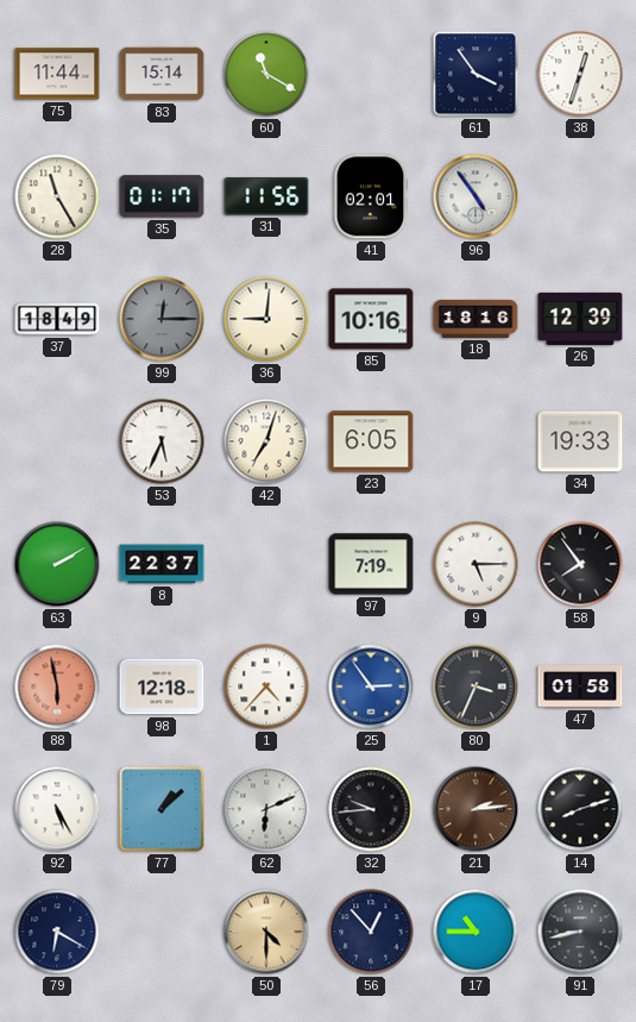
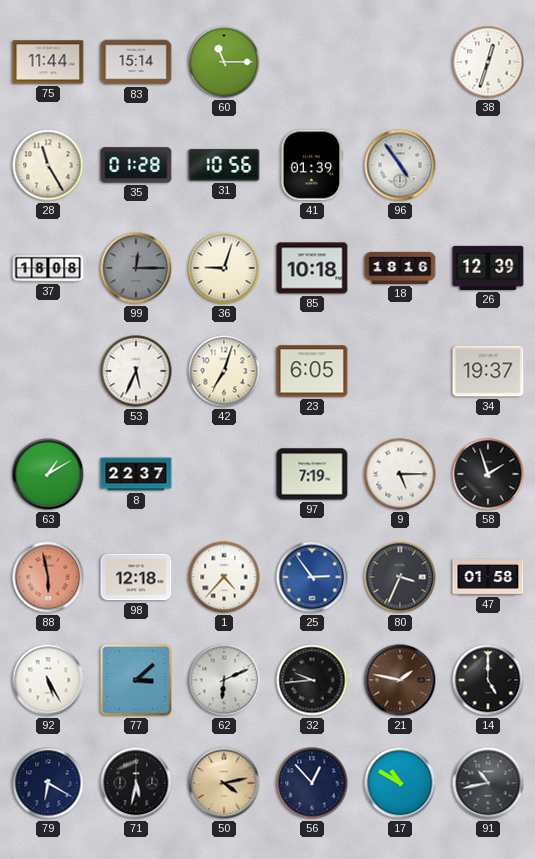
60: 11:20 -> 11:15 (224, 62)
61: 3:54 -> none (476, 74)
35: 01:17 -> 01:28 (136, 165)
31: 11:56 -> 10:56 (224, 165)
41: 02:01 -> 01:39 (312, 165)
37: 18:49 -> 18:08 (48, 268)
36: 9:01 -> 9:03 (224, 268)
85: 10:16 -> 10:18 (312, 268)
34: 19:33 -> 19:37 (488, 371)
63: 2:10 -> 1:10 (48, 474)
58: 7:54 -> 1:57 (488, 474)
77: 1:08 -> 3:08 (136, 680)
21: 2:14 -> 1:47 (400, 680)
14: 8:12 -> 5:00 (488, 680)
71: none -> 5:32 (136, 783)
50: 4:30 -> 4:13 (224, 783)
17: 10:45 -> 10:50 (400, 783)
91: 8:43 -> 10:43 (488, 783)
